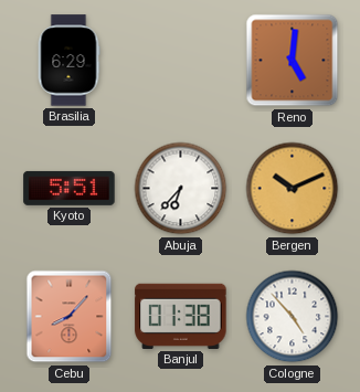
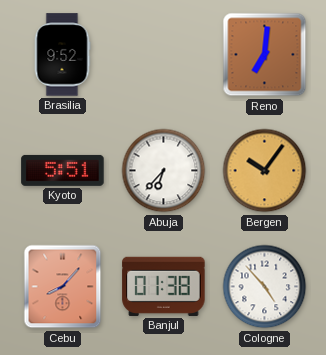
Brasilia: 6:29 -> 9:52 (62, 55)
Reno: 5:01 -> 7:01 (265, 55)
Bergen: 10:11 -> 10:06 (265, 171)
